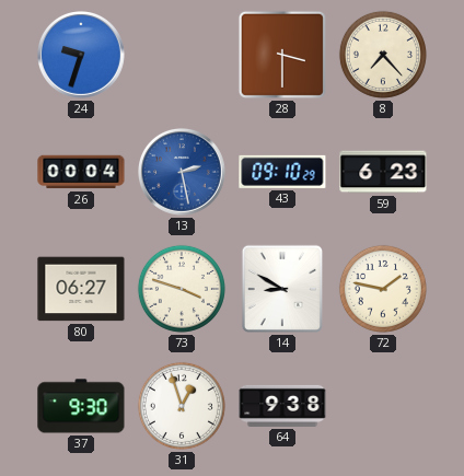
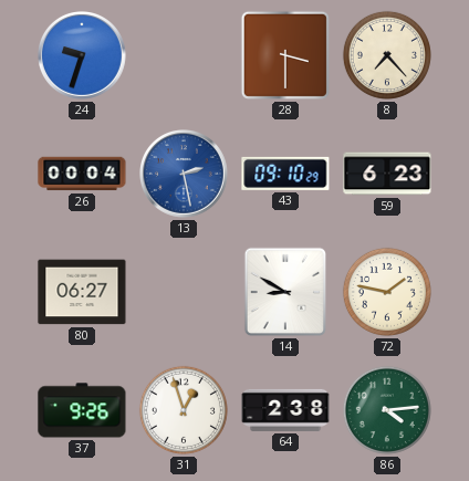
73: 3:48 -> none (182, 289)
37: 9:30 -> 9:26 (82, 410)
64: 9:38 -> 2:38 (285, 410)
86: none -> 4:14 (387, 410)
